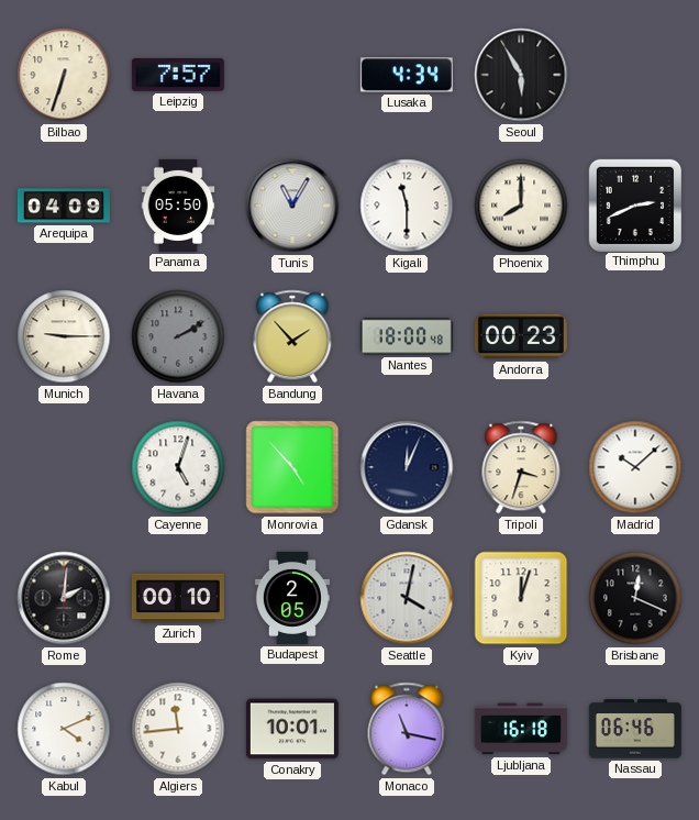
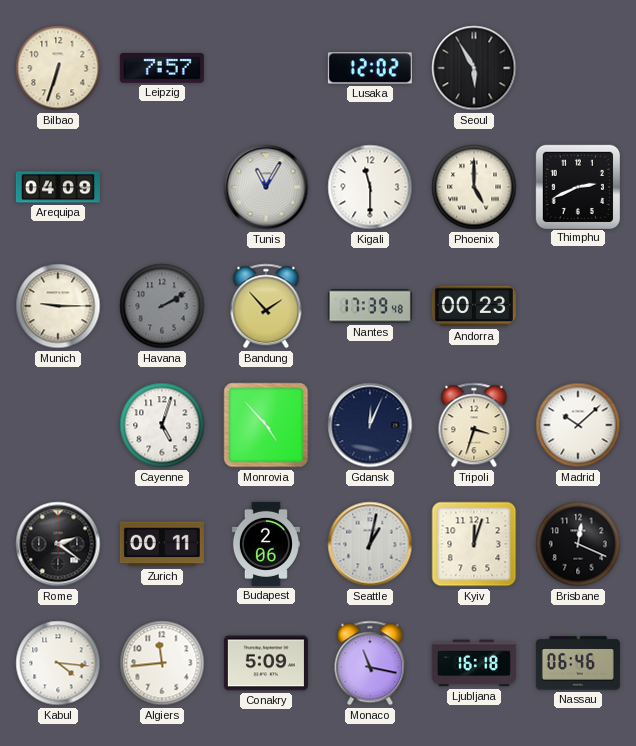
Lusaka: 4:34 -> 12:02 (370, 68)
Panama: 05:50 -> none (178, 206)
Phoenix: 8:00 -> 5:00 (474, 187)
Nantes: 18:00 -> 17:39 (370, 306)
Rome: 2:01 -> 2:21 (58, 544)
Zurich: 00:10 -> 00:11 (162, 544)
Budapest: 2:05 -> 2:06 (266, 544)
Seattle: 4:02 -> 1:02 (370, 544)
Kabul: 4:11 -> 4:16 (58, 663)
Conakry: 10:01 -> 5:09 (266, 663)
